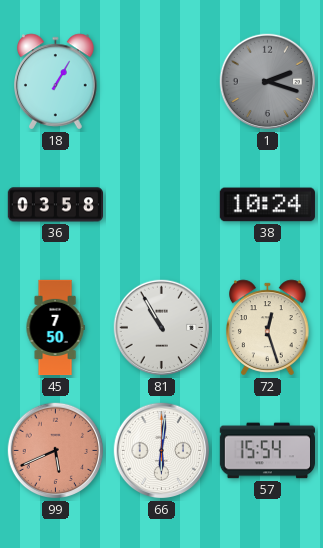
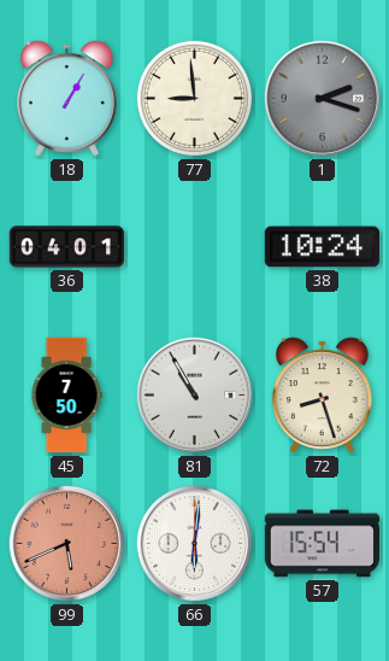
77: none -> 8:59 (194, 98)
36: 03:58 -> 04:01 (66, 247)
72: 12:27 -> 8:27 (323, 396)
